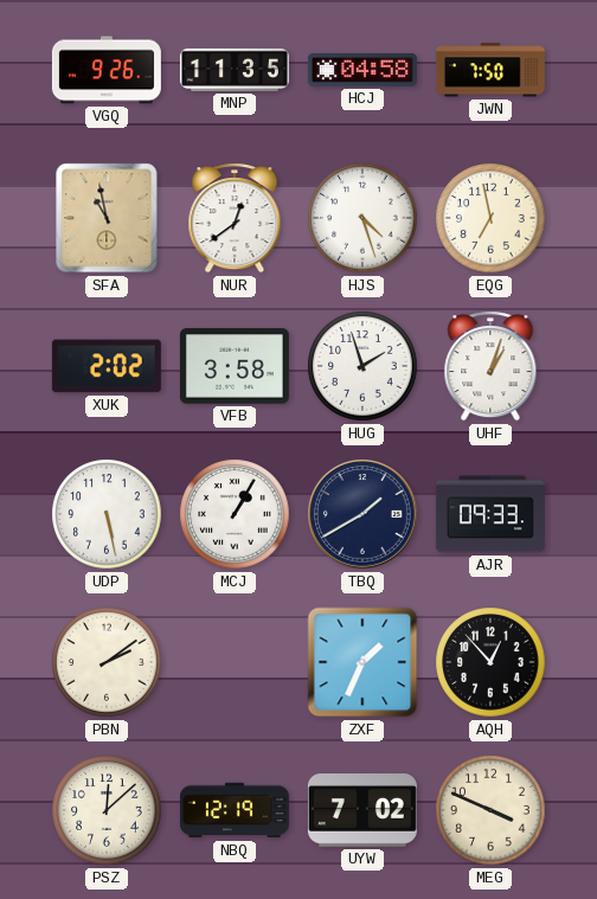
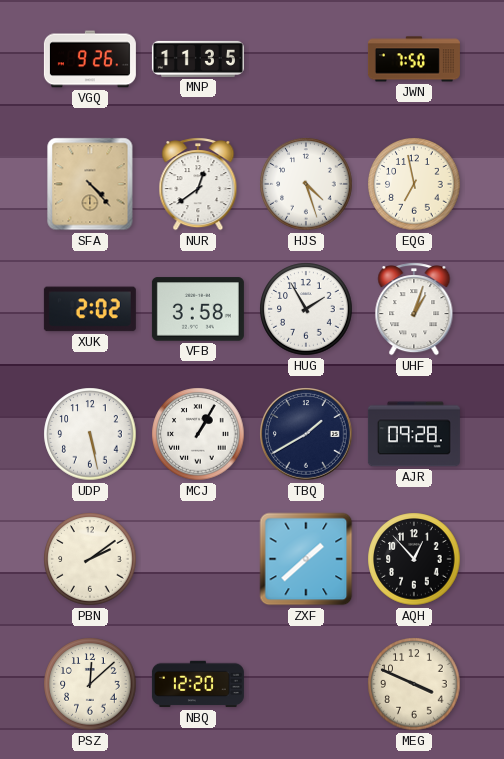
HCJ: 04:58 -> none (362, 71)
SFA: 10:58 -> 4:23 (90, 184)
HUG: 1:57 -> 1:55 (306, 309)
AJR: 09:33 -> 09:28 (414, 434)
ZXF: 1:34 -> 1:38 (306, 559)
NBQ: 12:19 -> 12:20 (198, 684)
UYW: 7:02 -> none (362, 811)
